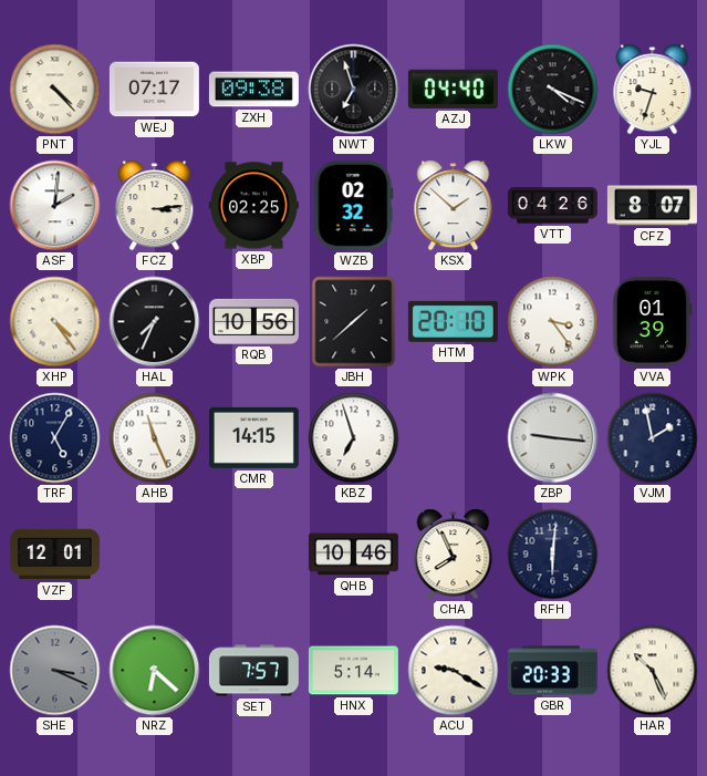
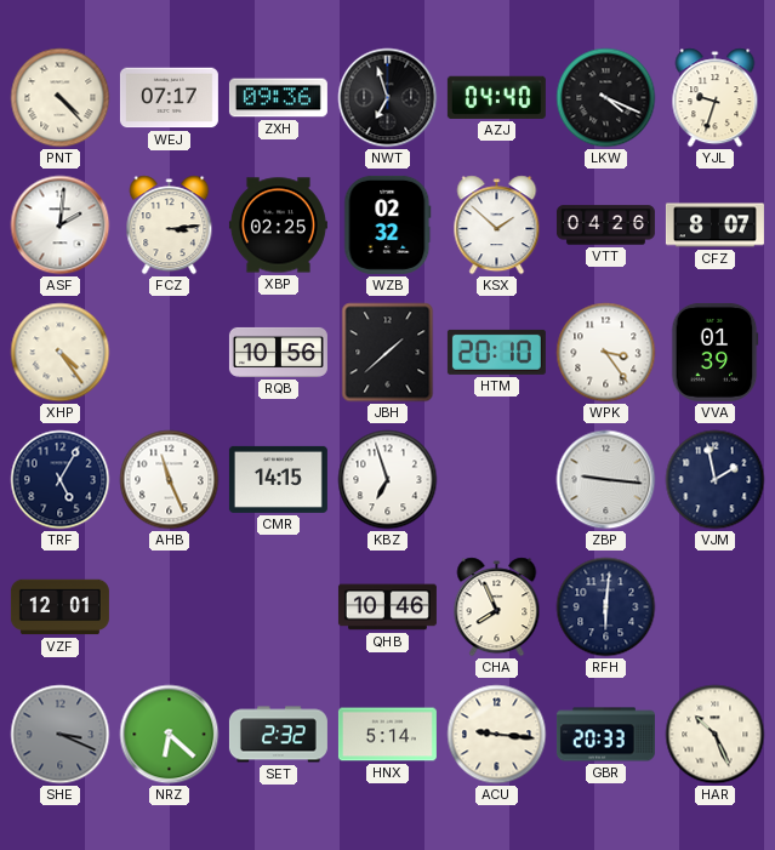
ZXH: 09:38 -> 09:36 (278, 98)
HAL: 7:34 -> none (155, 322)
SET: 7:57 -> 2:32 (278, 735)
ACU: 9:20 -> 9:16 (497, 735)
